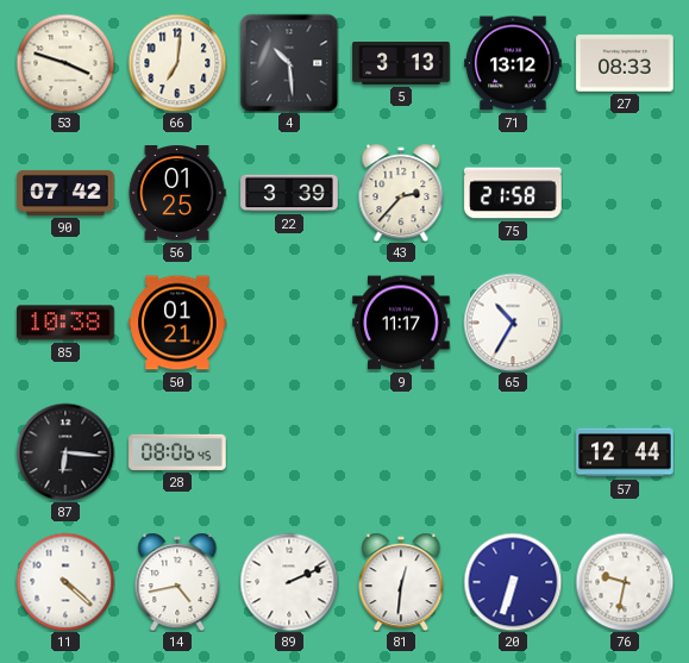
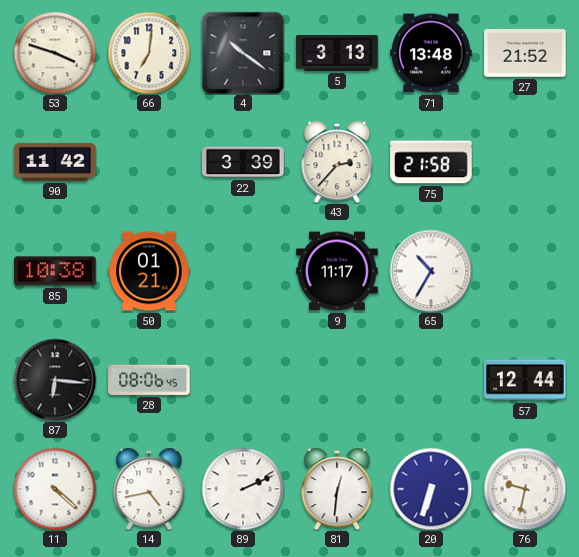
4: 10:29 -> 10:21 (243, 53)
71: 13:12 -> 13:48 (431, 53)
27: 08:33 -> 21:52 (525, 53)
90: 07:42 -> 11:42 (55, 162)
56: 01:25 -> none (177, 193)
